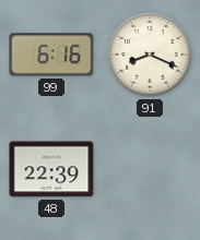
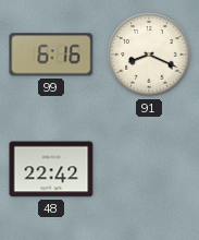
48: 22:39 -> 22:42 (51, 169)
